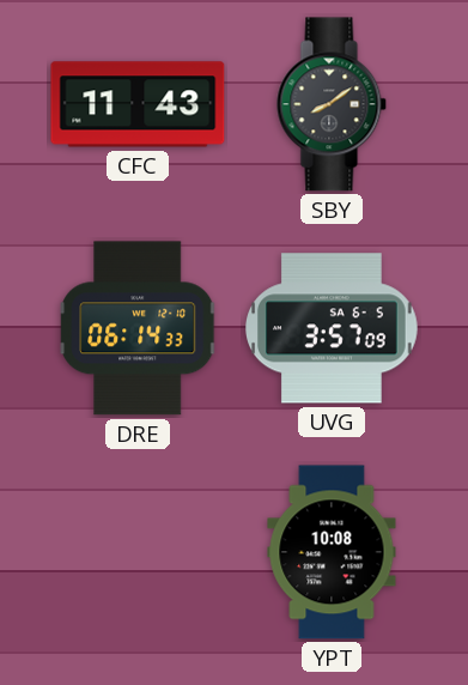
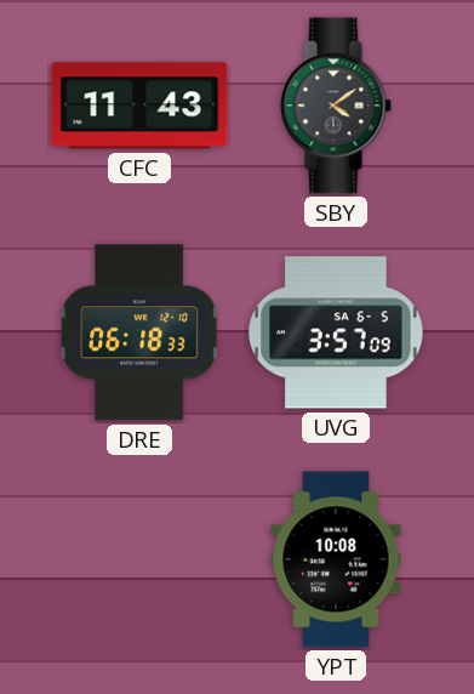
SBY: 8:09 -> 4:09 (336, 106)
DRE: 06:14 -> 06:18 (139, 332)
